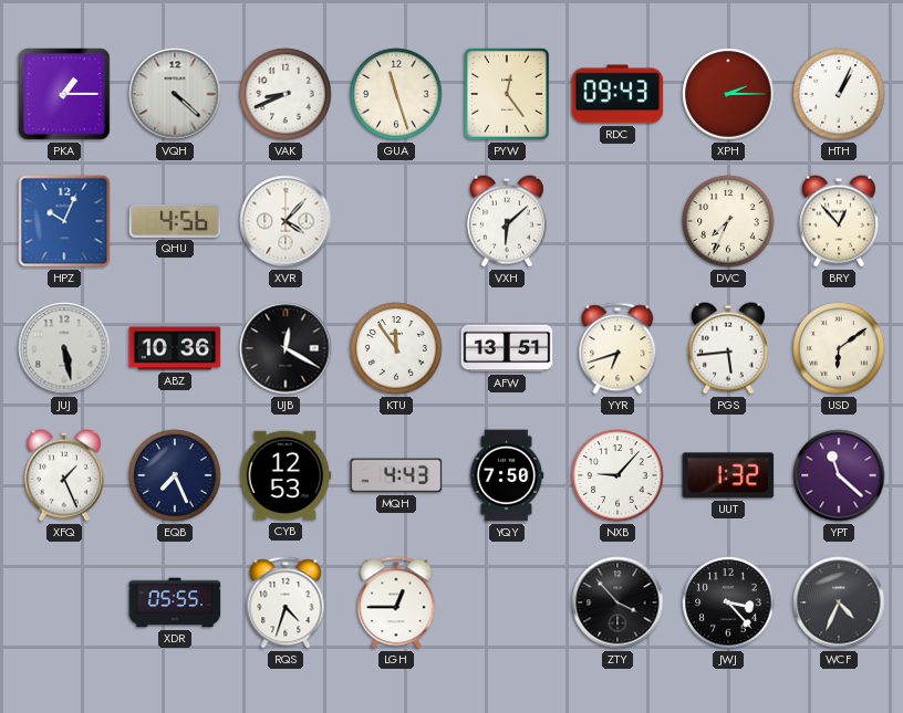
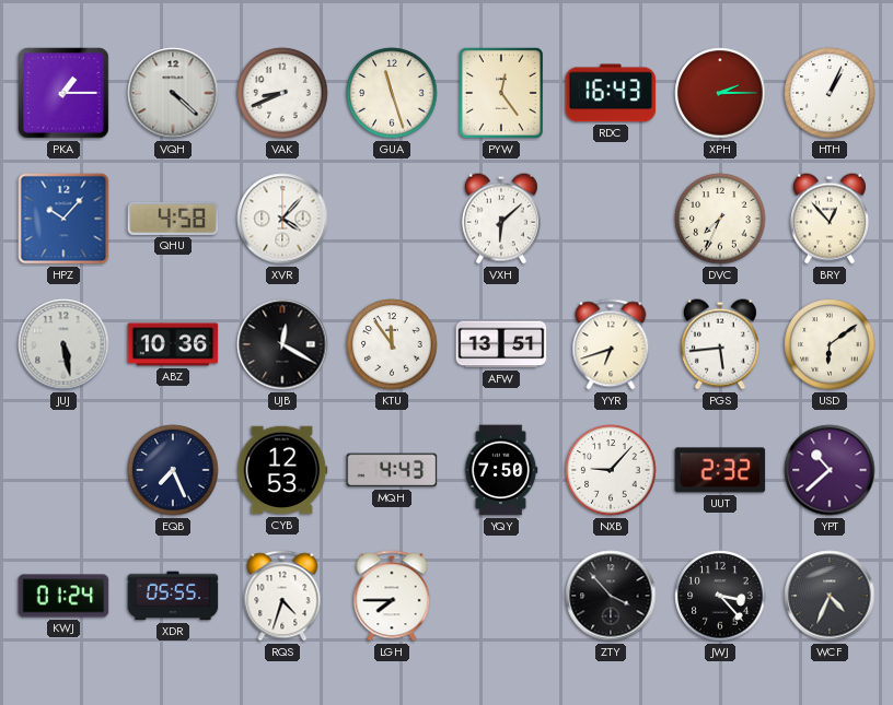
RDC: 09:43 -> 16:43 (611, 93)
HPZ: 10:04 -> 10:07 (63, 219)
QHU: 4:56 -> 4:58 (173, 219)
XFQ: 1:26 -> none (64, 475)
UUT: 1:32 -> 2:32 (720, 470)
YPT: 11:22 -> 10:38 (830, 470)
KWJ: none -> 01:24 (63, 596)
LGH: 12:45 -> 7:45 (392, 596)
